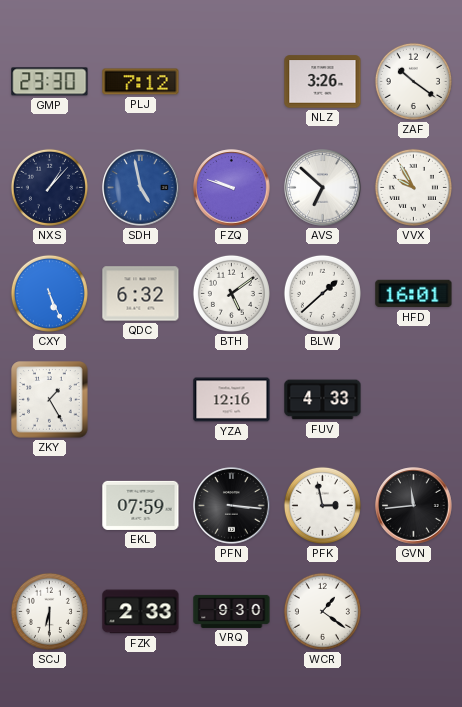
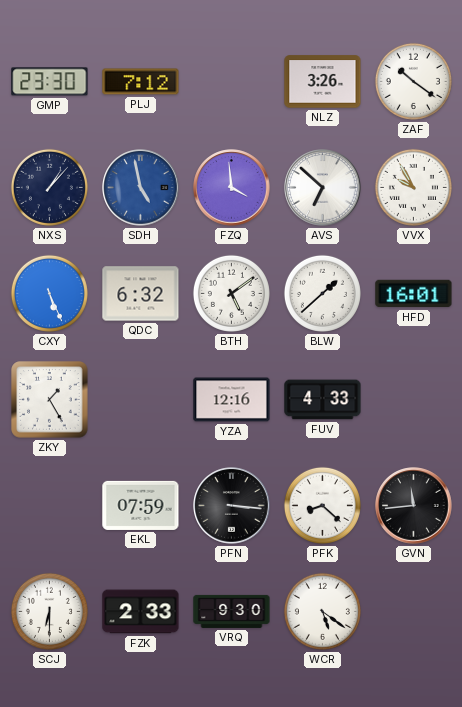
FZQ: 9:48 -> 3:59 (232, 188)
PFK: 2:58 -> 8:22 (322, 505)
WCR: 1:21 -> 5:21 (322, 611)
